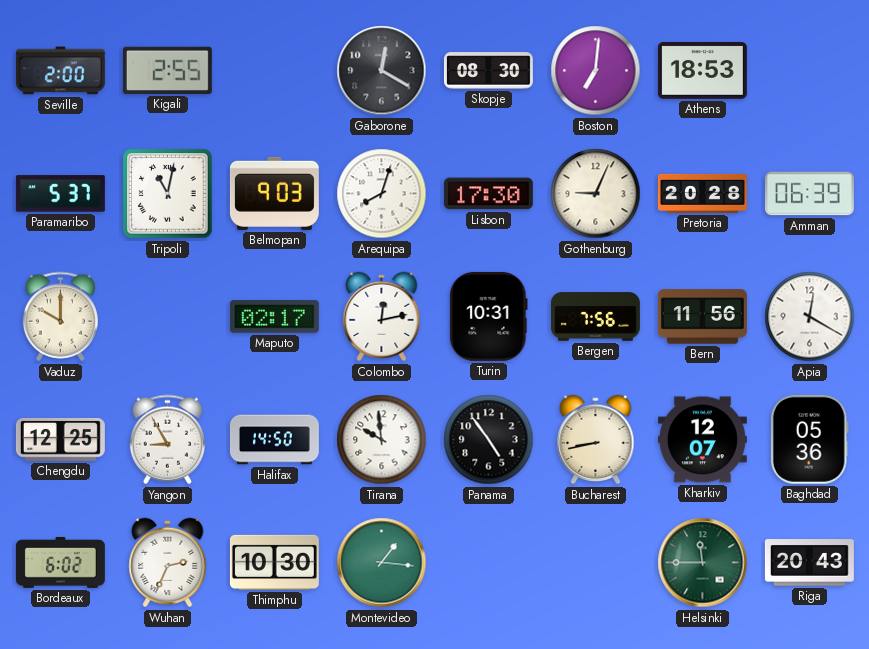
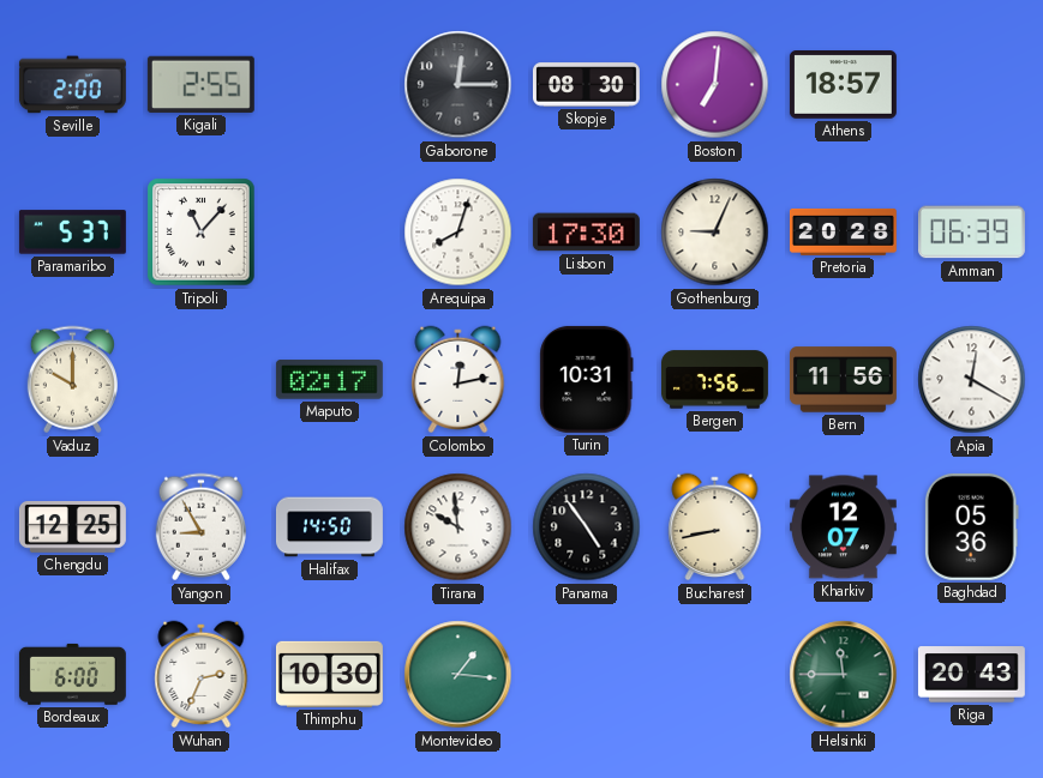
Gaborone: 12:20 -> 12:15 (458, 85)
Athens: 18:53 -> 18:57 (843, 85)
Tripoli: 11:02 -> 11:07 (202, 233)
Belmopan: 9:03 -> none (274, 193)
Bordeaux: 6:02 -> 6:00 (72, 674)
